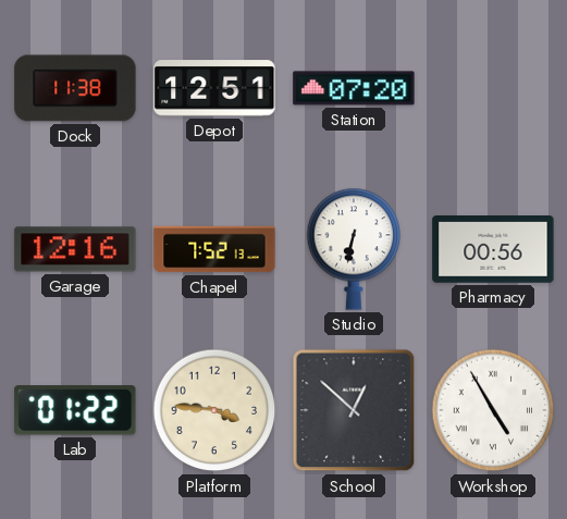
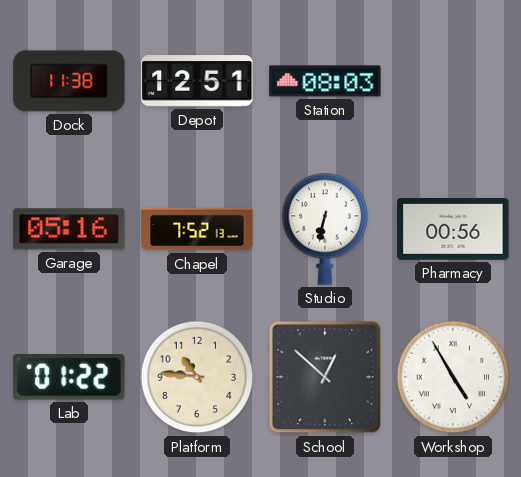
Station: 07:20 -> 08:03 (325, 81)
Garage: 12:16 -> 05:16 (69, 229)
Platform: 3:46 -> 10:46 (197, 377)
